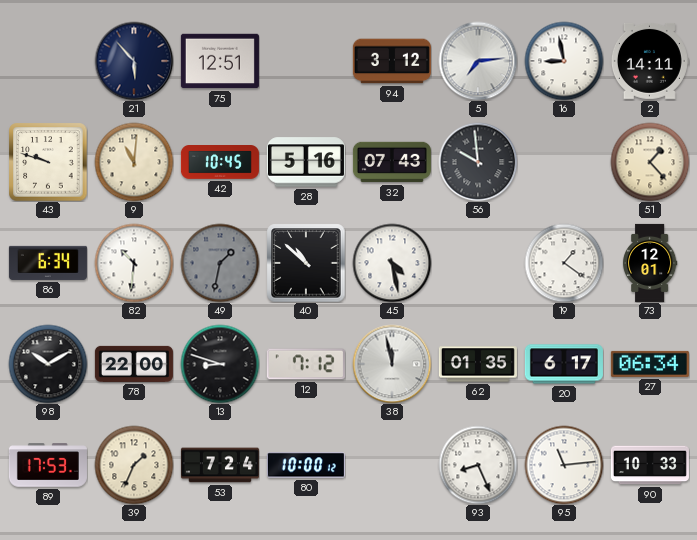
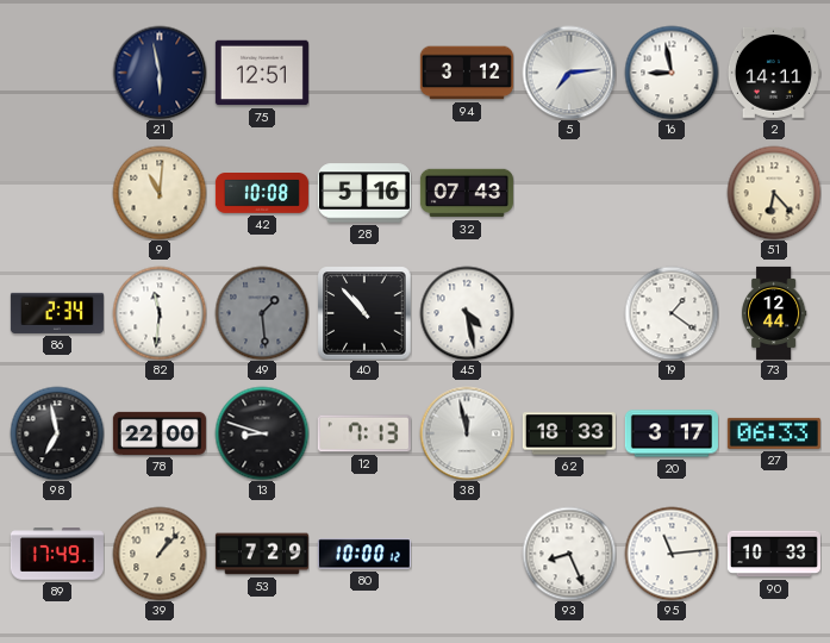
21: 5:53 -> 5:58 (160, 73)
43: 9:48 -> none (48, 162)
42: 10:45 -> 10:08 (262, 194)
56: 9:59 -> none (478, 162)
51: 1:23 -> 6:23 (774, 193)
86: 6:34 -> 2:34 (57, 313)
82: 10:31 -> 11:31 (160, 313)
49: 1:32 -> 1:29 (262, 313)
40: 10:52 -> 10:53 (364, 313)
73: 12:01 -> 12:44 (774, 313)
98: 10:10 -> 6:58 (57, 433)
12: 7:12 -> 7:13 (364, 433)
62: 01:35 -> 18:33 (569, 433)
20: 6:17 -> 3:17 (672, 433)
27: 06:34 -> 06:33 (774, 433)
89: 17:53 -> 17:49 (57, 554)
39: 1:34 -> 1:07 (160, 554)
53: 7:24 -> 7:29 (262, 554)
